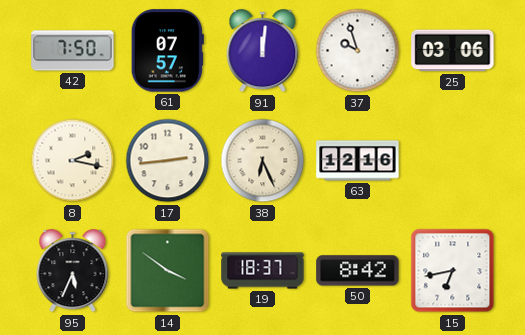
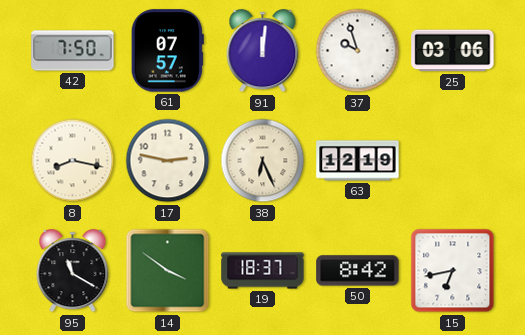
8: 2:17 -> 8:17 (73, 161)
17: 2:44 -> 2:47 (168, 161)
63: 12:16 -> 12:19 (358, 161)
95: 5:34 -> 11:20 (73, 271)
